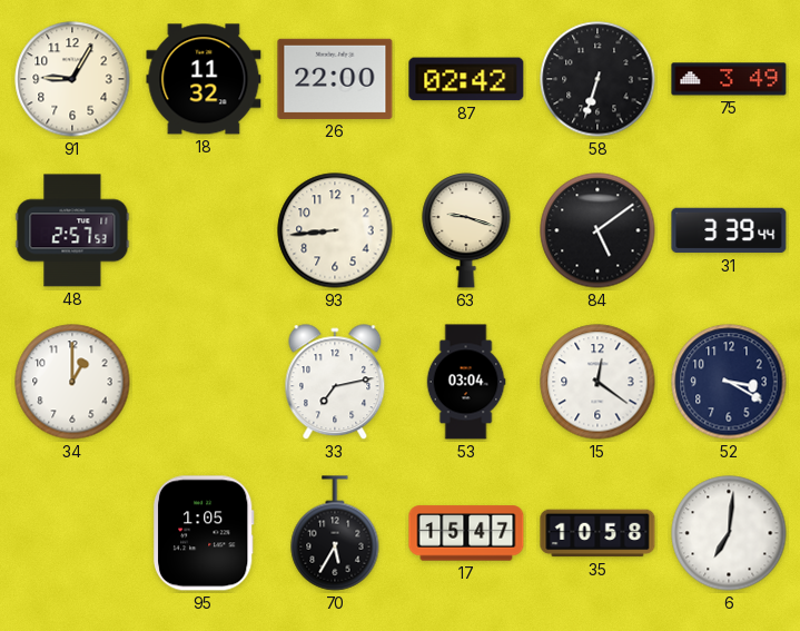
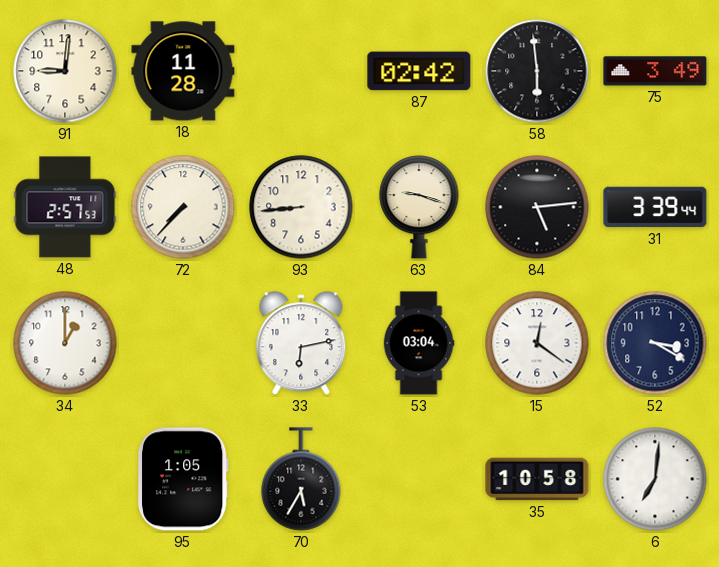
91: 9:05 -> 9:01 (65, 71)
18: 11:32 -> 11:28 (183, 71)
26: 22:00 -> none (335, 79)
58: 6:33 -> 5:59 (537, 71)
72: none -> 7:37 (183, 207)
84: 5:09 -> 5:14 (537, 207)
33: 7:13 -> 6:13 (301, 344)
17: 15:47 -> none (466, 533)
